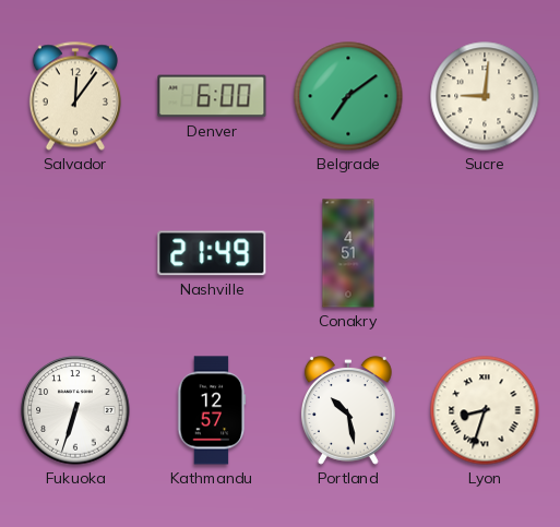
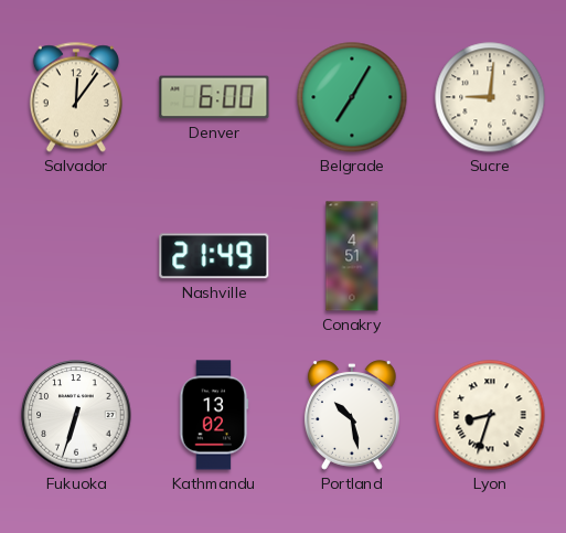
Belgrade: 7:09 -> 7:05 (352, 97)
Kathmandu: 12:57 -> 13:02 (214, 415)
